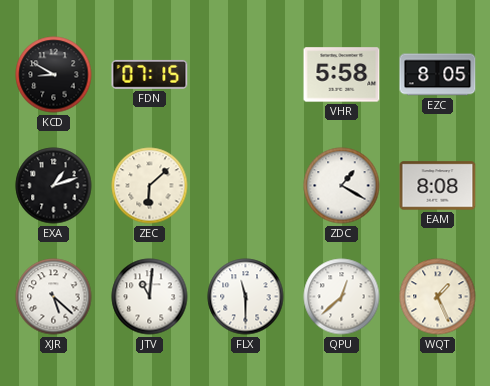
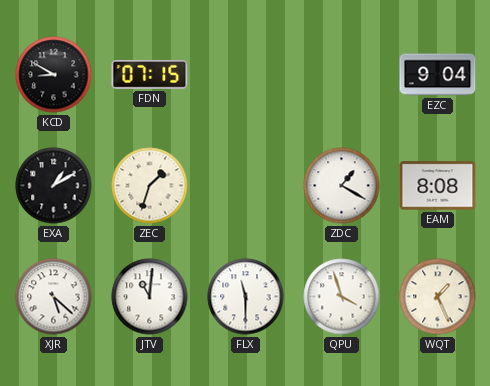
VHR: 5:58 -> none (342, 75)
EZC: 8:05 -> 9:04 (438, 75)
EXA: 1:12 -> 1:10 (54, 186)
ZEC: 6:08 -> 1:33 (150, 186)
QPU: 12:38 -> 3:57 (342, 297)
